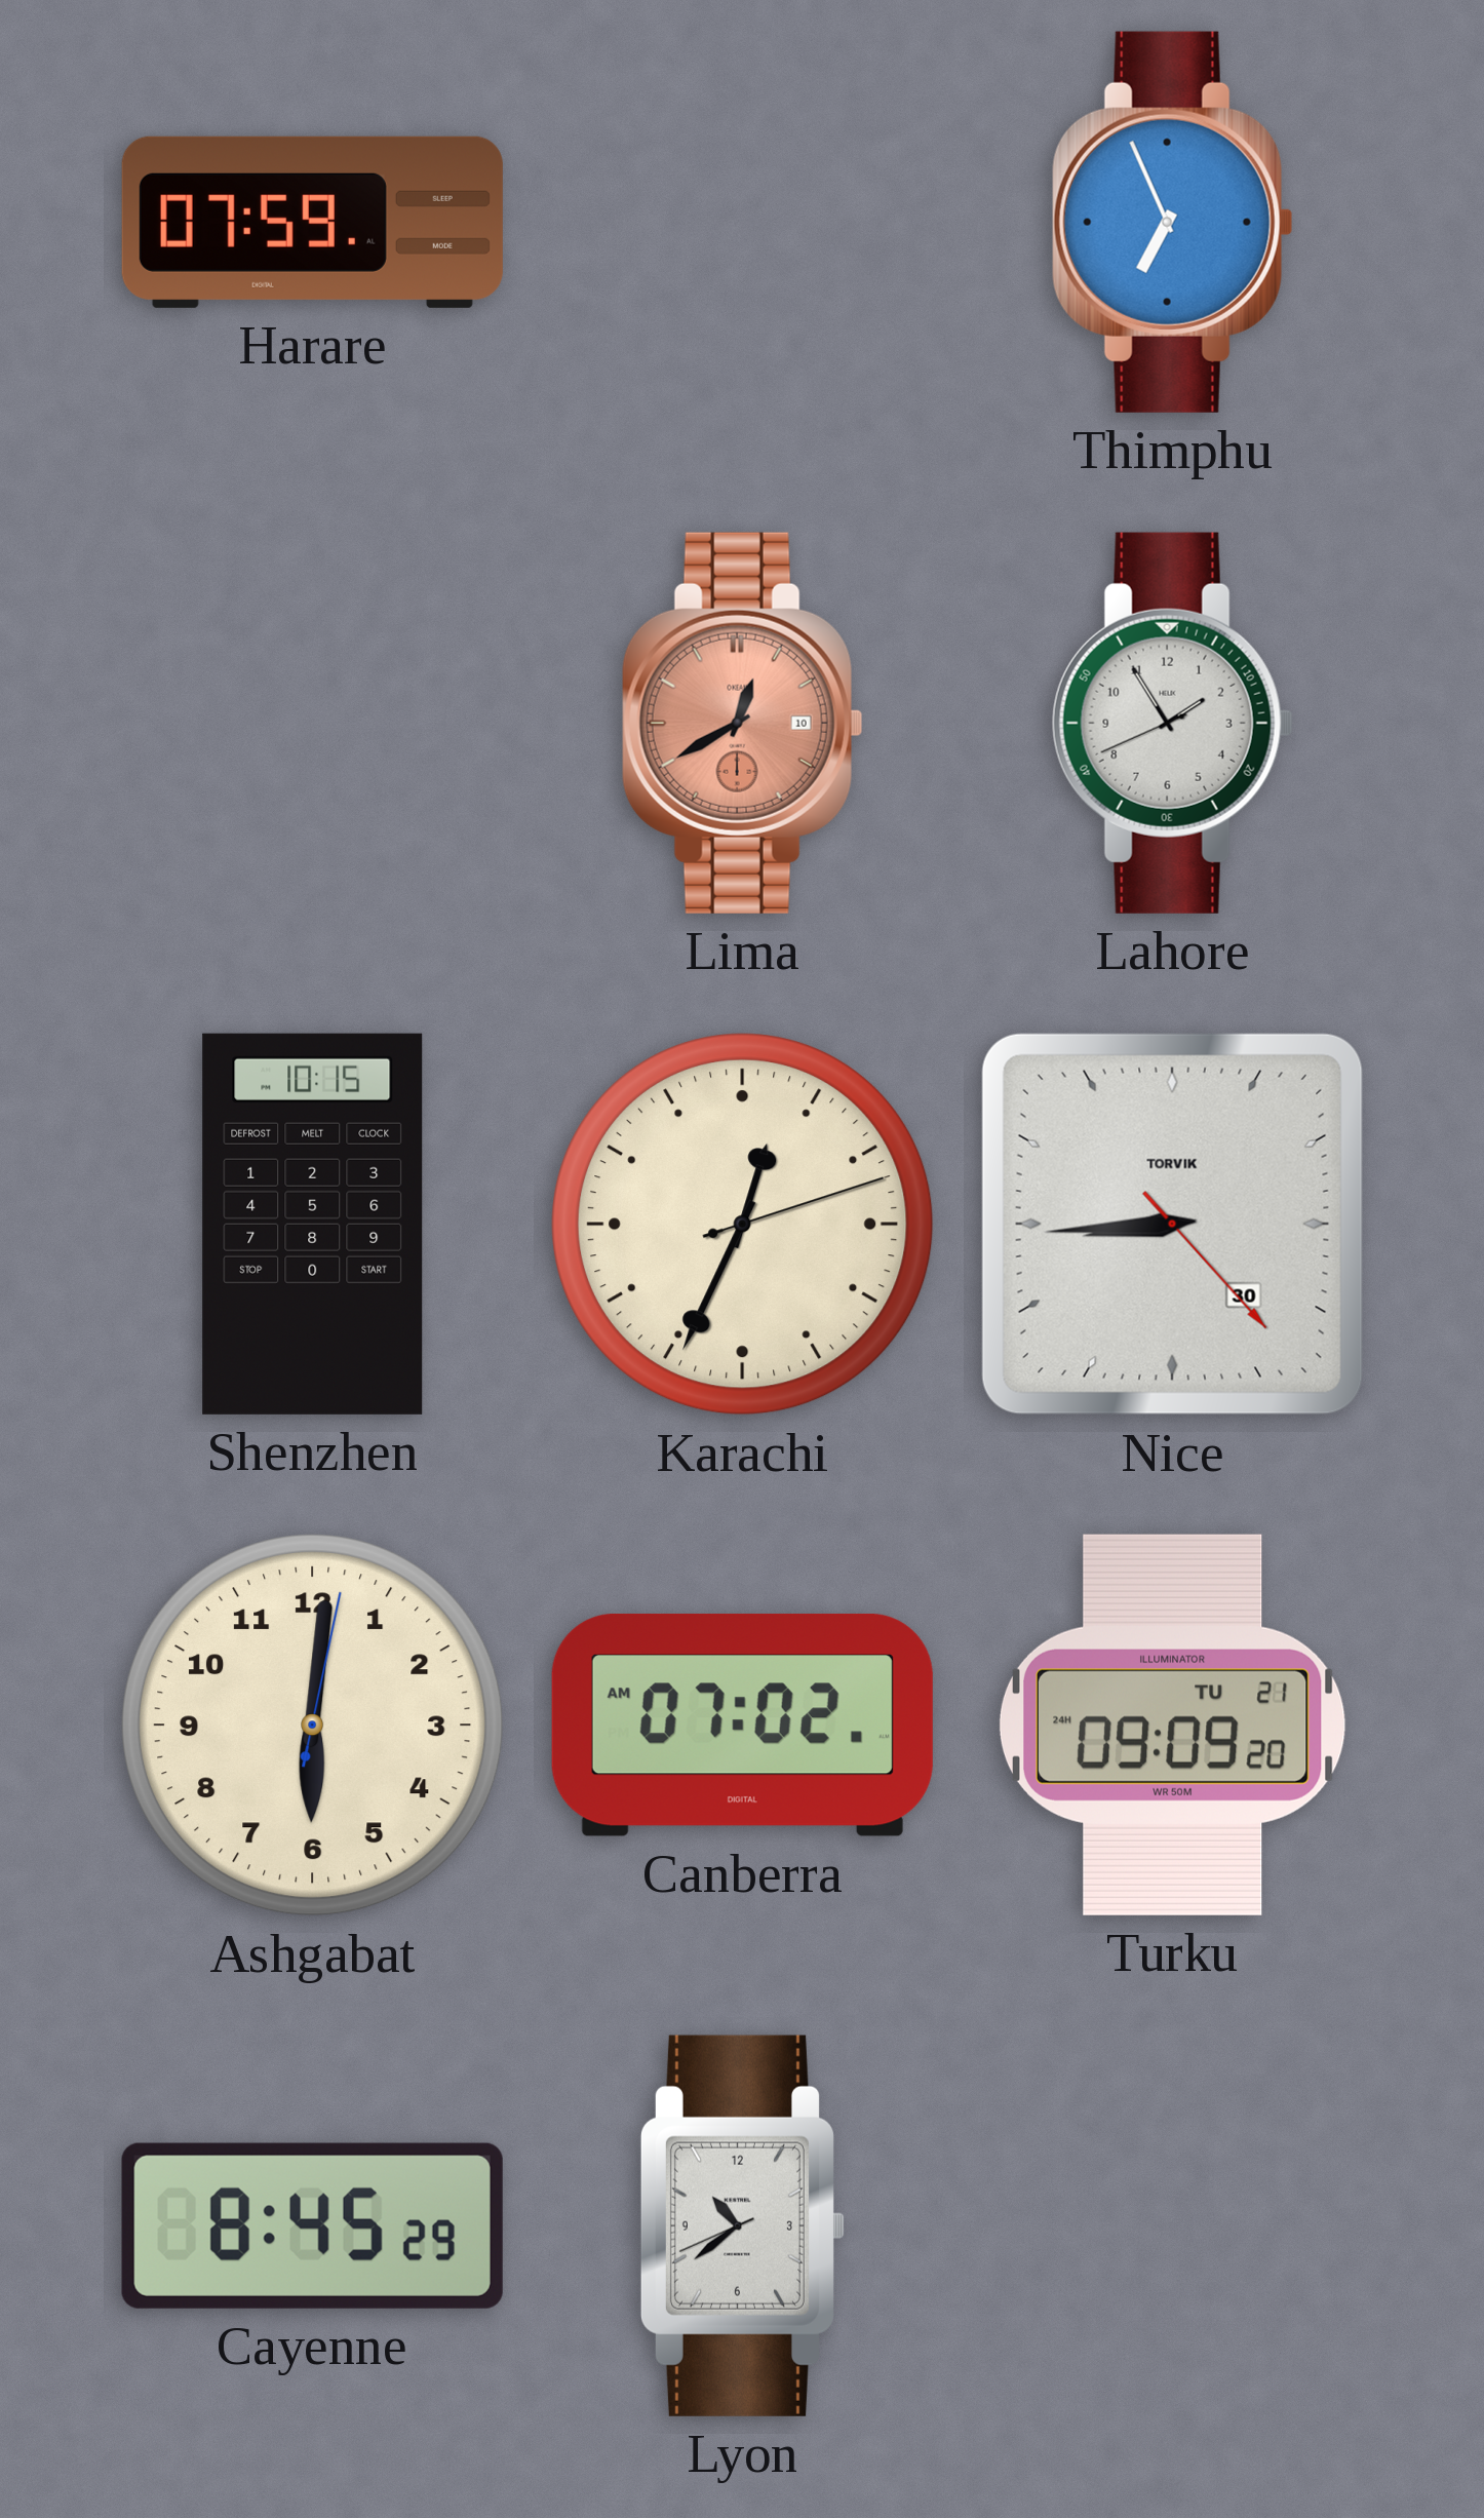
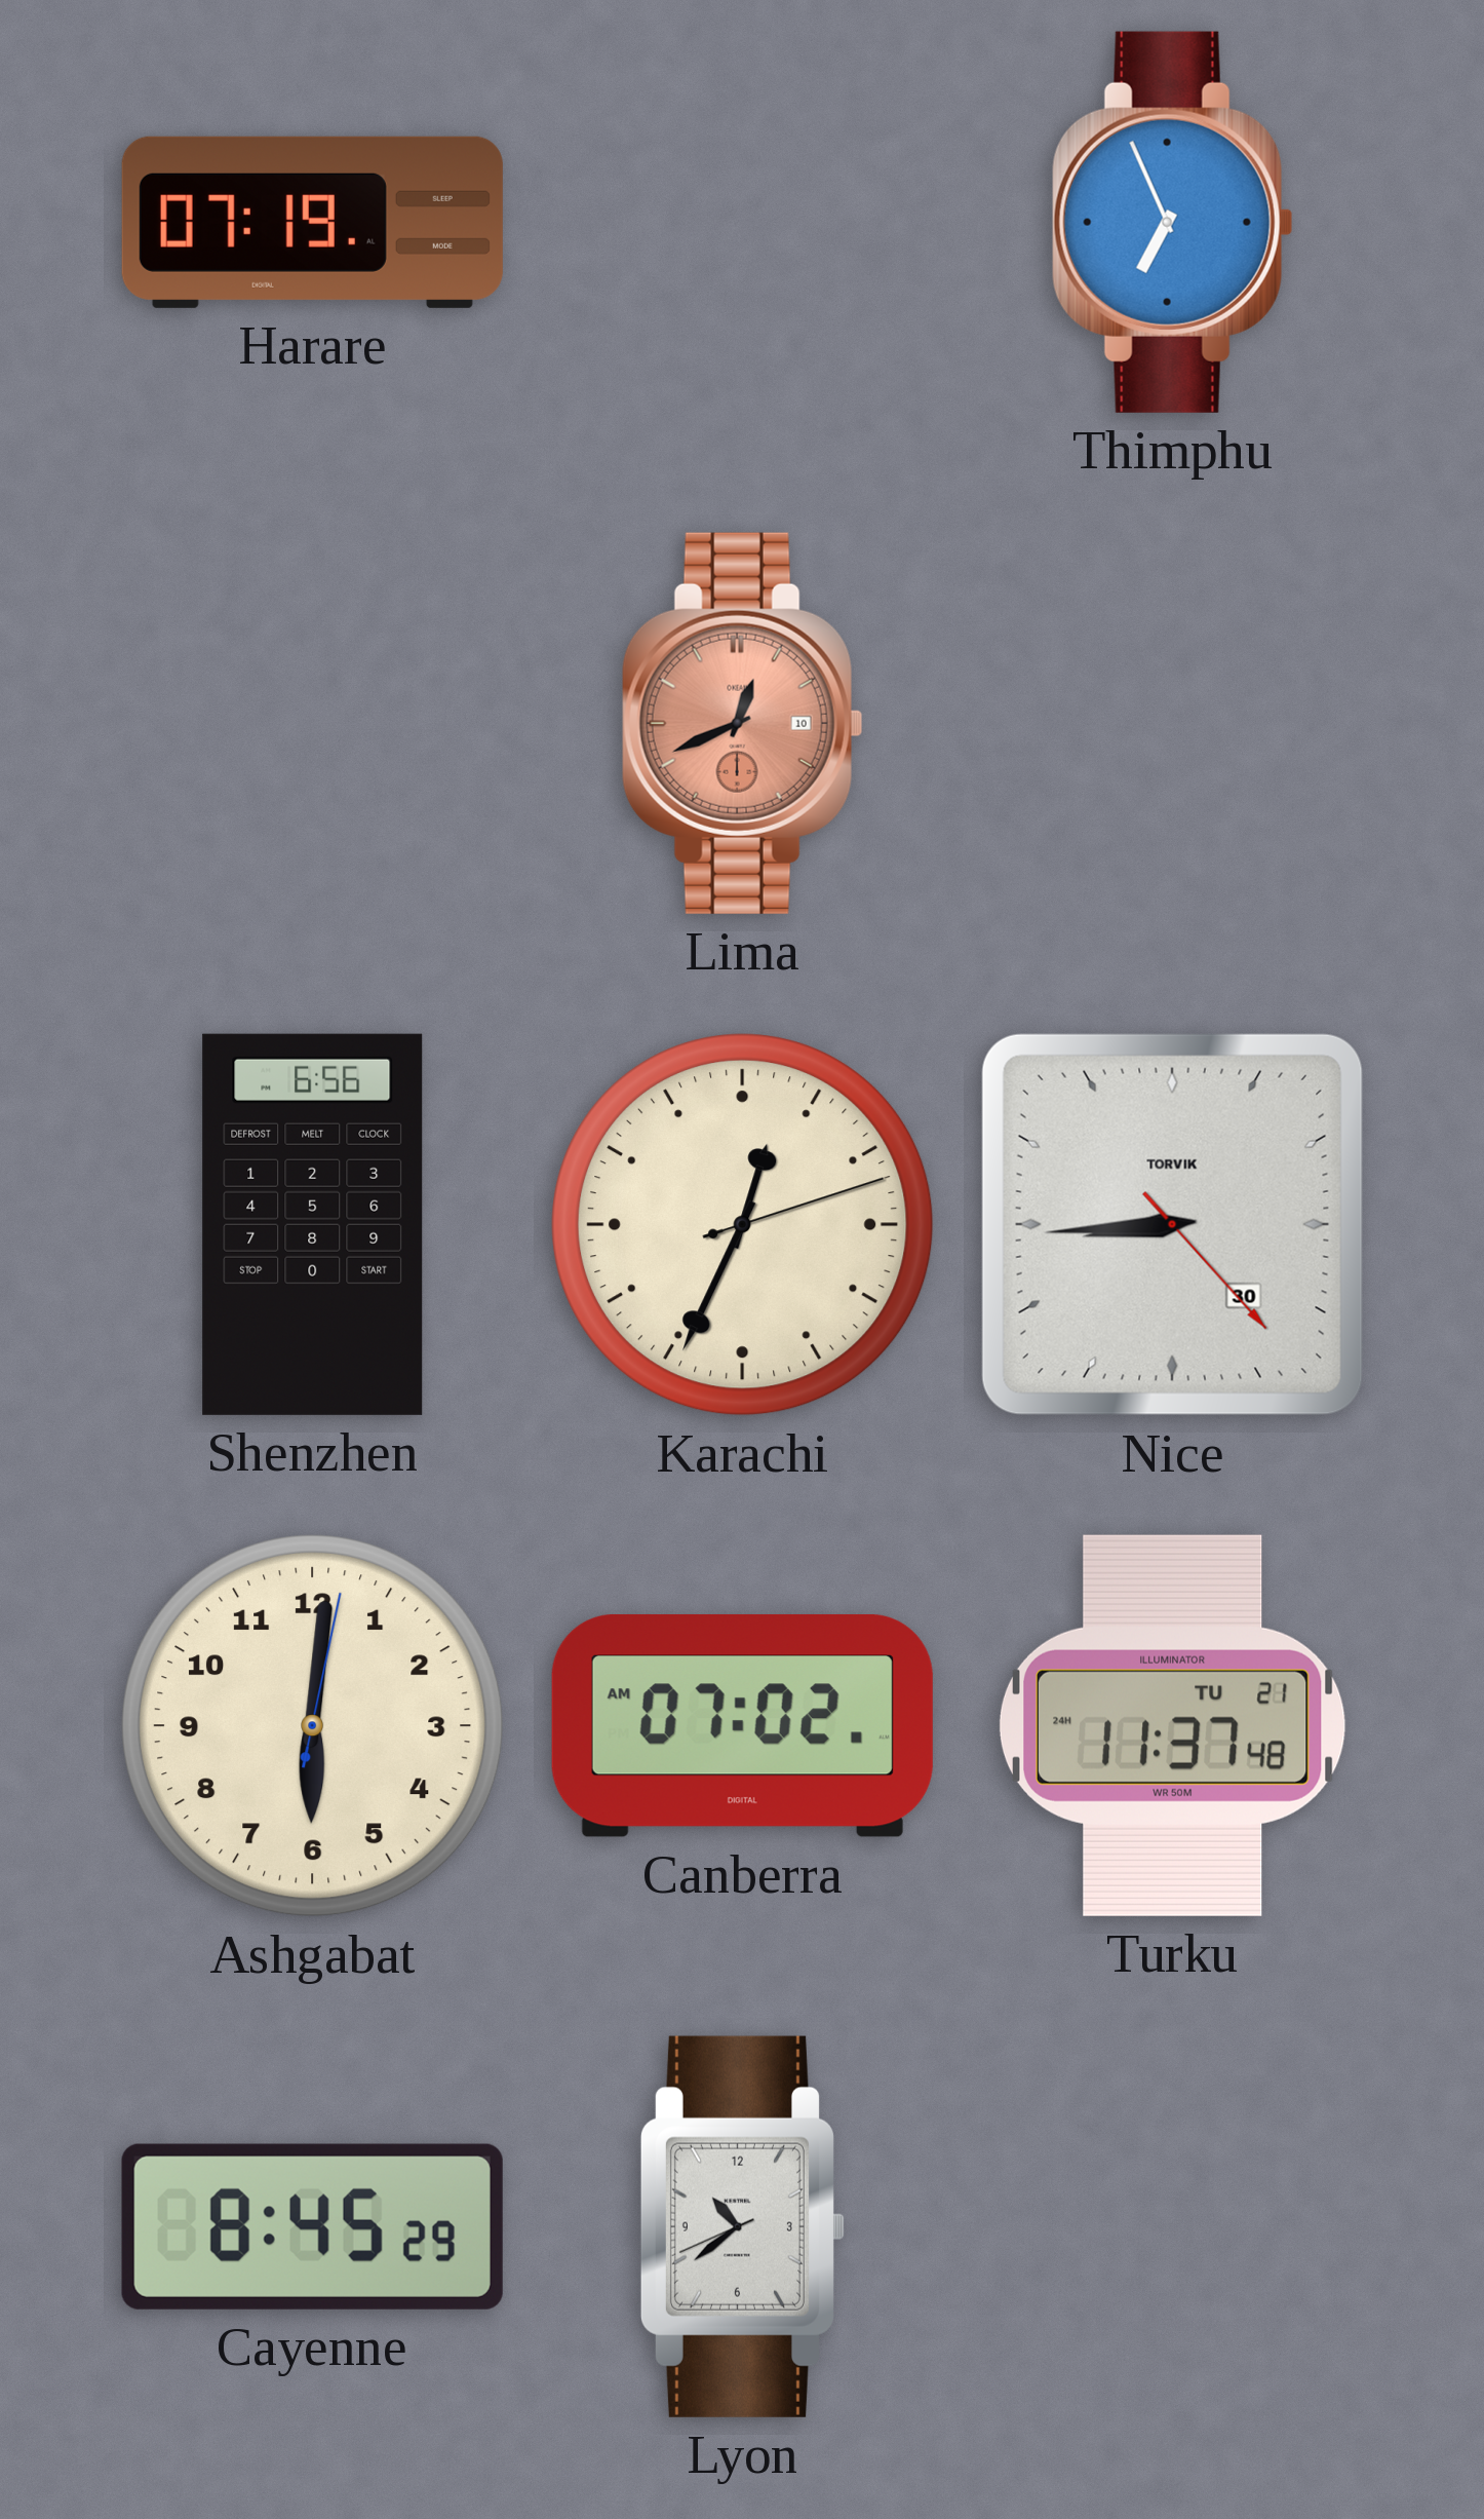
Harare: 07:59 -> 07:19 (312, 222)
Lima: 12:40 -> 12:41 (742, 723)
Lahore: 1:54 -> none (1172, 723)
Shenzhen: 10:15 -> 6:56 (313, 1224)
Turku: 09:09 -> 11:37 (1172, 1725)
